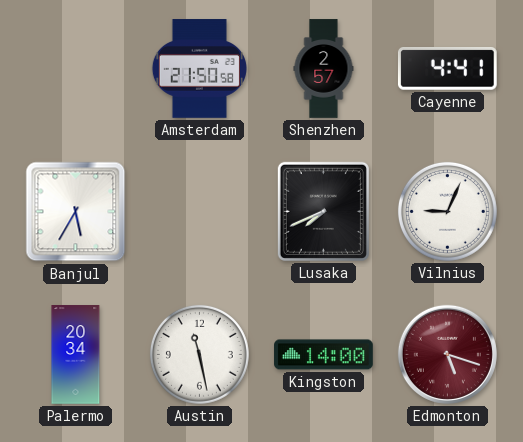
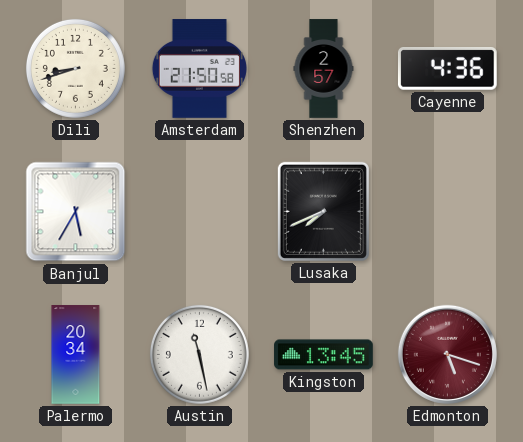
Dili: none -> 8:42 (75, 68)
Cayenne: 4:41 -> 4:36 (447, 69)
Vilnius: 9:04 -> none (447, 211)
Kingston: 14:00 -> 13:45 (324, 355)
